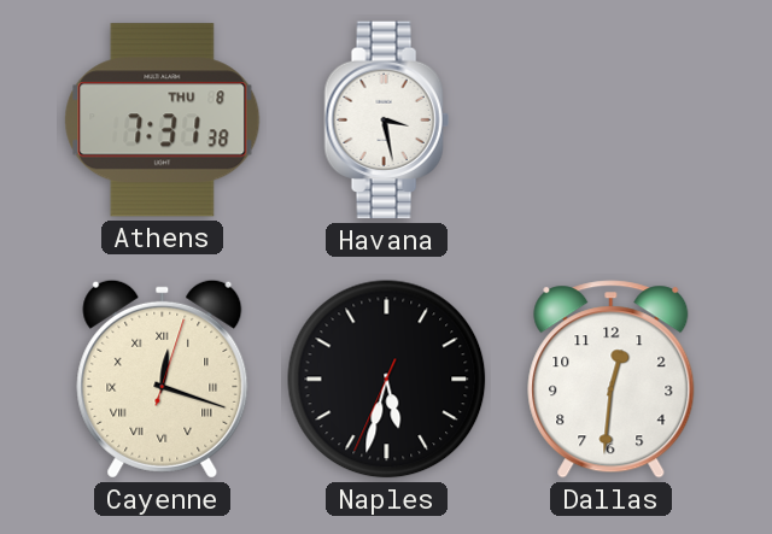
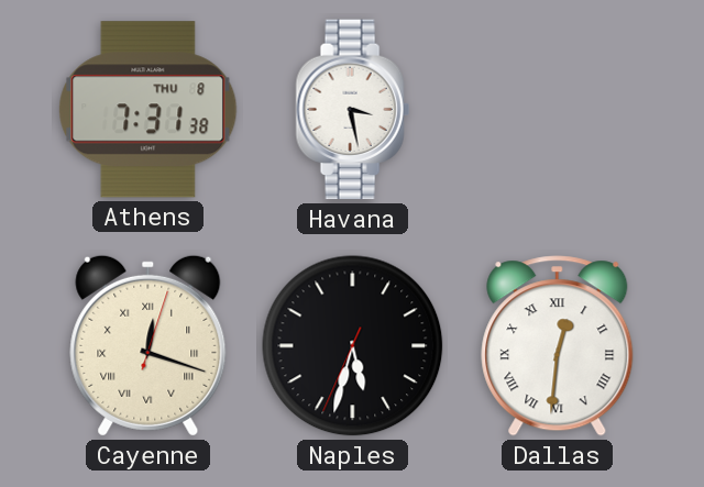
Dallas numerals: Arabic -> Roman (558, 346)
